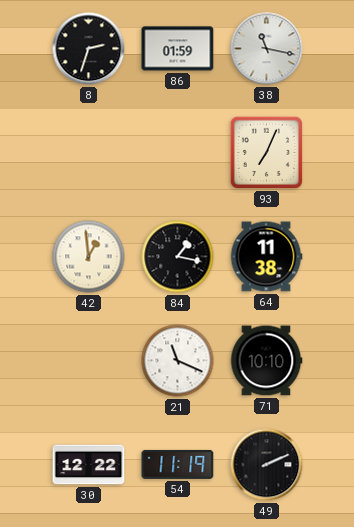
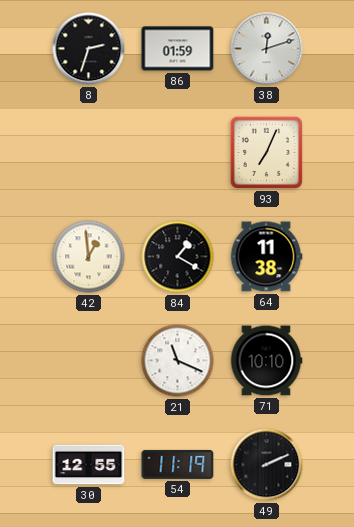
38: 11:17 -> 12:12 (267, 49)
84: 1:17 -> 1:20 (178, 257)
30: 12:22 -> 12:55 (89, 465)
